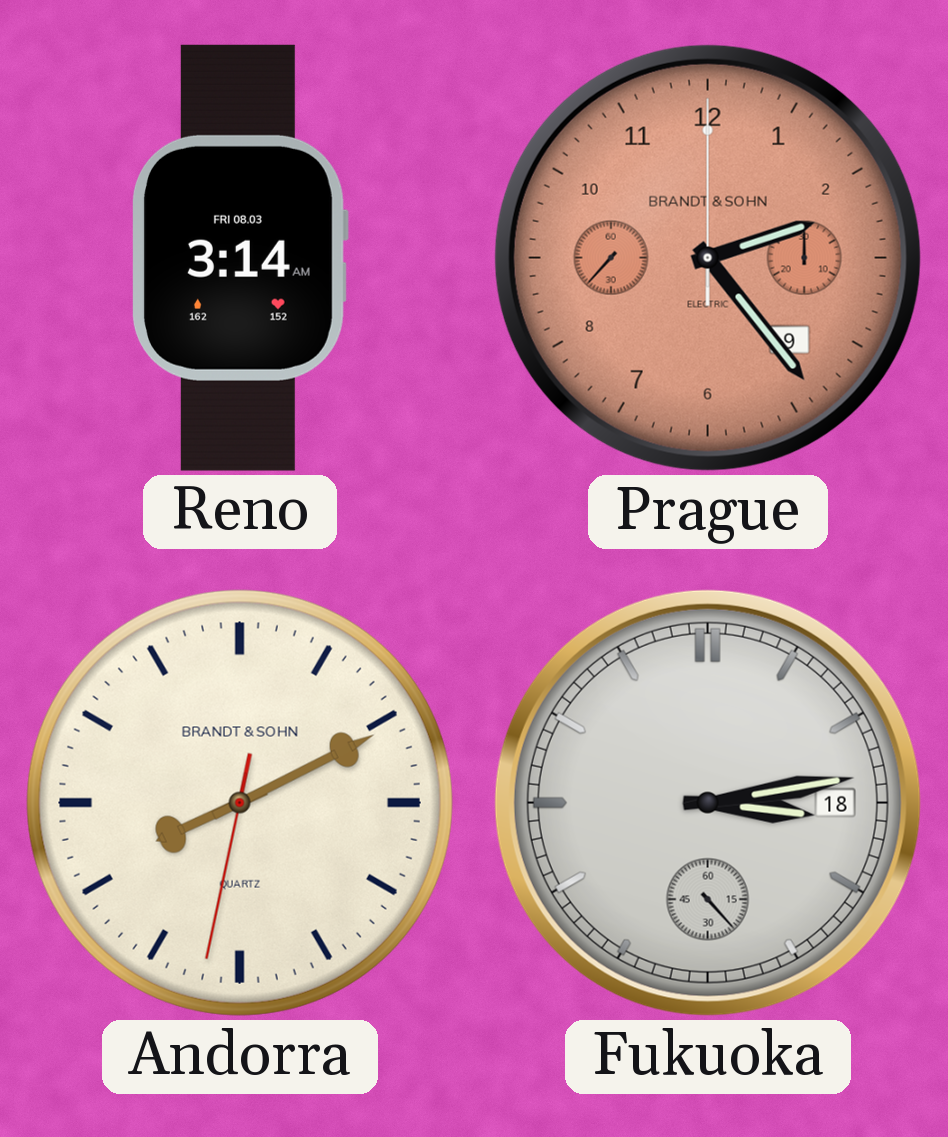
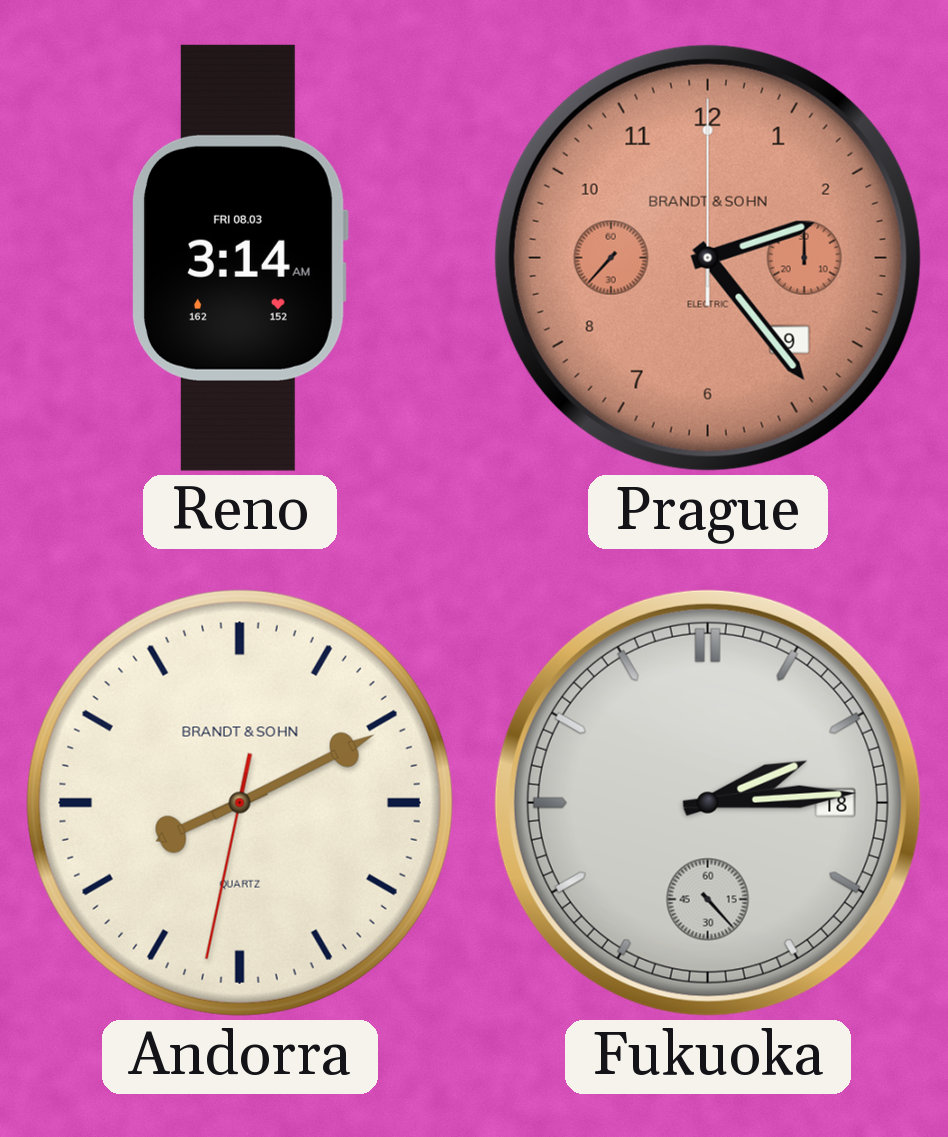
Fukuoka: 3:13 -> 2:14 (708, 803)
